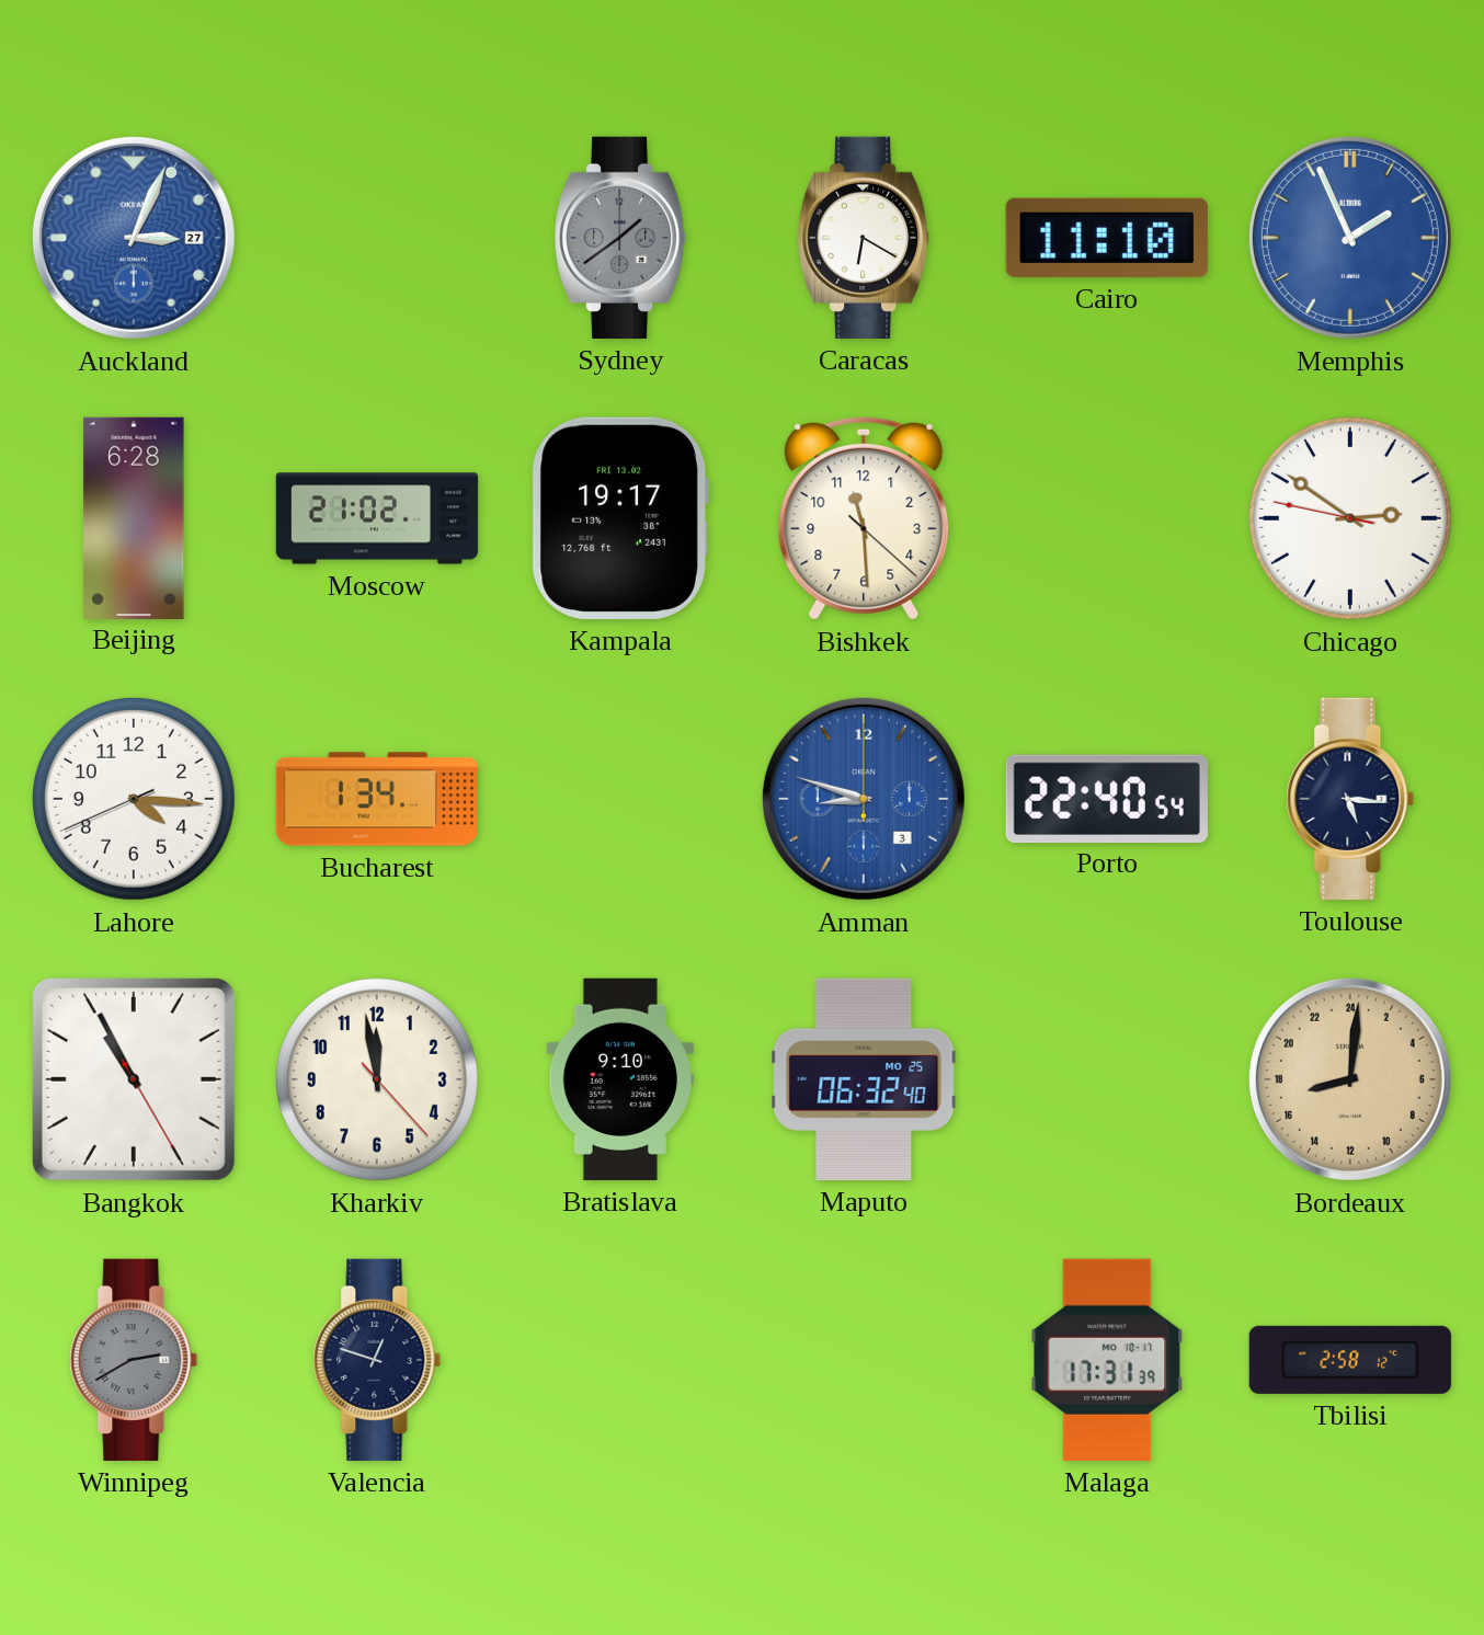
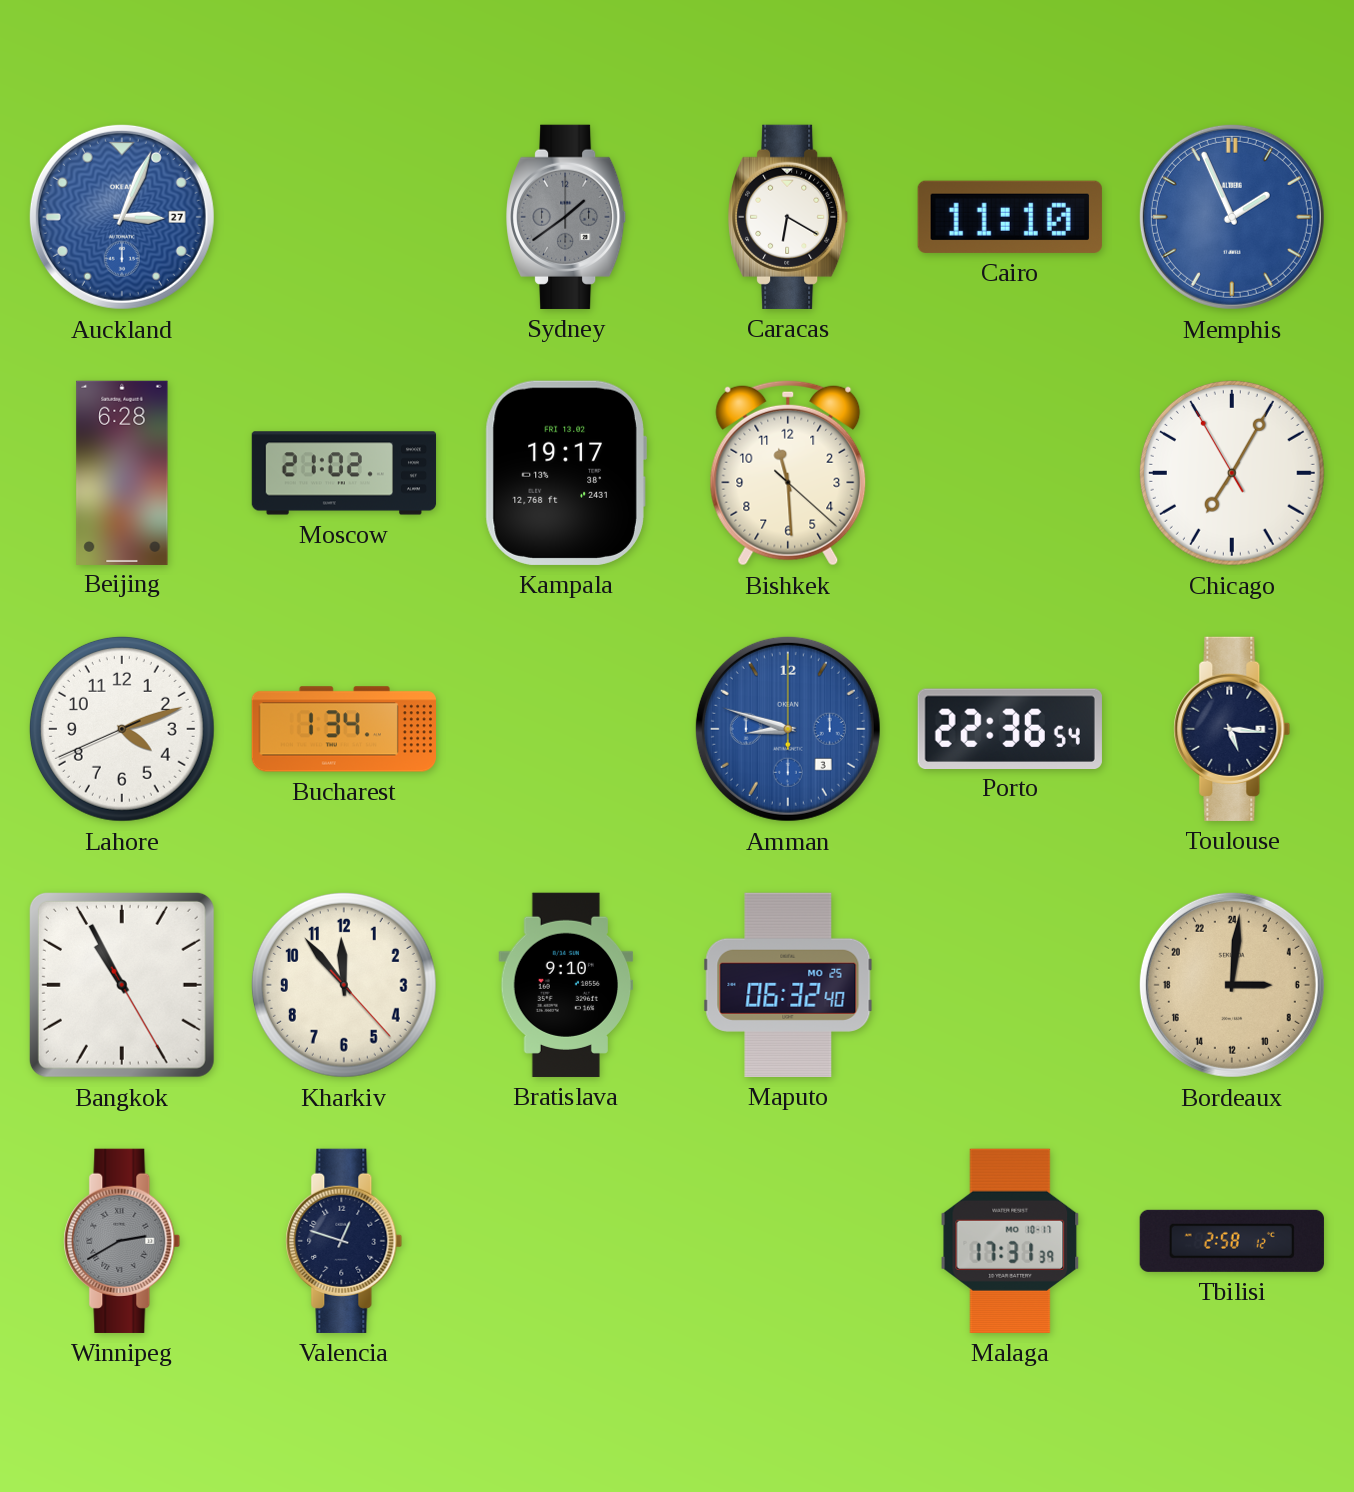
Chicago: 2:50 -> 7:04 (1232, 473)
Lahore: 4:15 -> 4:11 (122, 729)
Porto: 22:40 -> 22:36 (1010, 728)
Kharkiv: 11:58 -> 11:53 (344, 985)
Bordeaux: 17:01 -> 6:01 (1232, 985)
